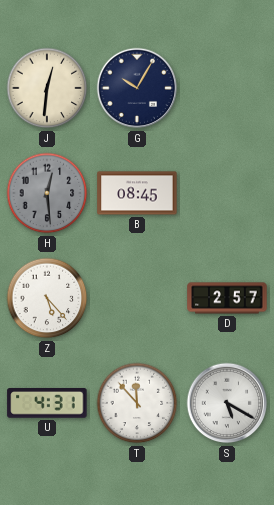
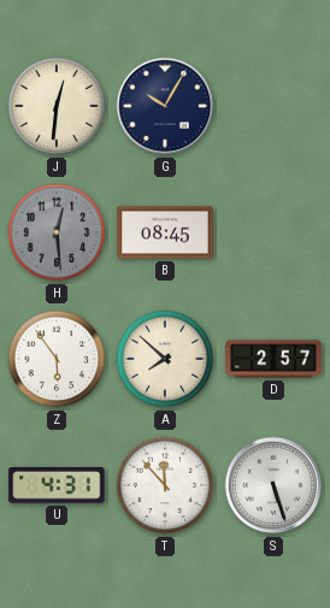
Z: 5:23 -> 5:54 (57, 359)
A: none -> 7:52 (165, 359)
S: 5:20 -> 5:27 (273, 485)
